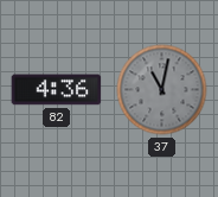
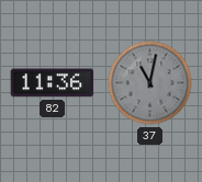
82: 4:36 -> 11:36 (53, 83)
